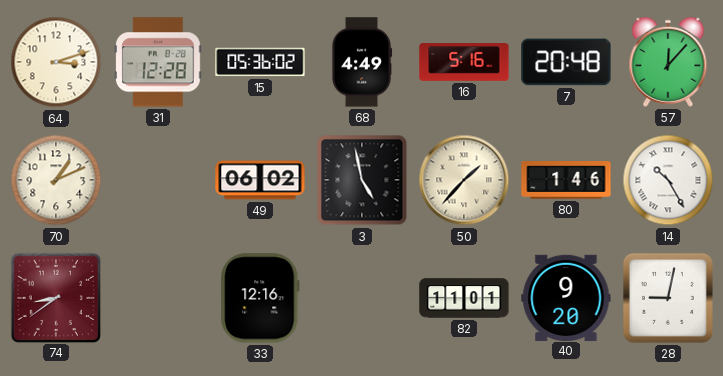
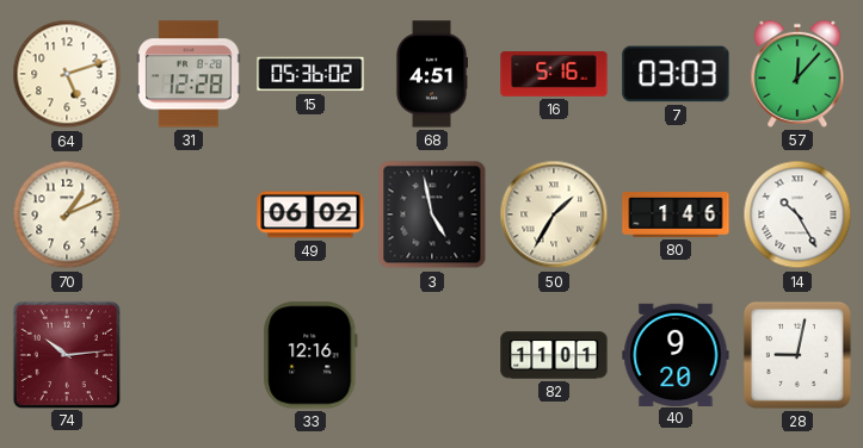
64: 3:12 -> 5:12 (67, 74)
68: 4:49 -> 4:51 (432, 74)
7: 20:48 -> 03:03 (676, 74)
50: 1:37 -> 1:35 (554, 214)
74: 8:39 -> 10:14 (66, 354)
